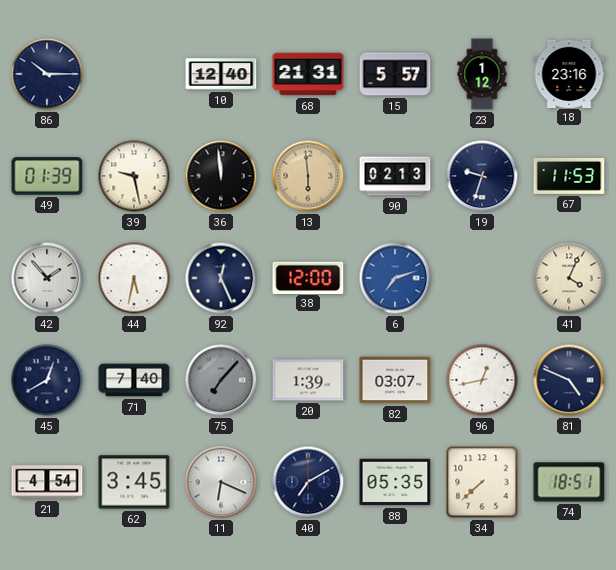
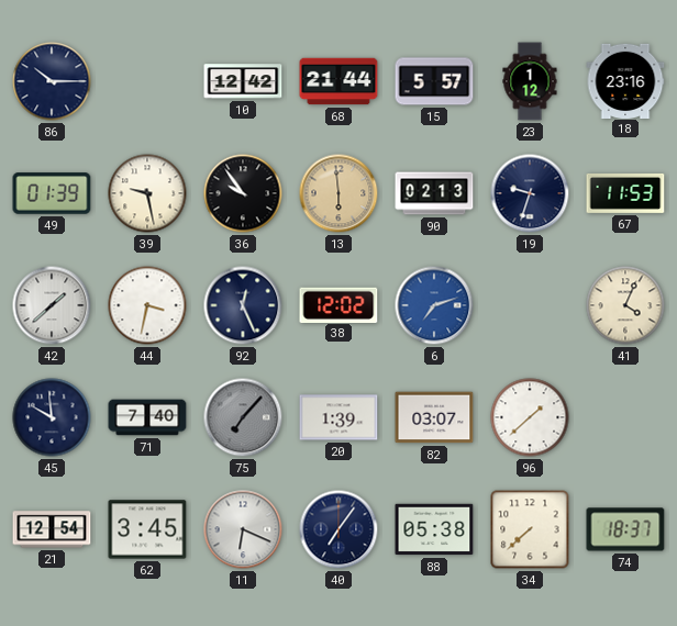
10: 12:40 -> 12:42 (243, 81)
68: 21:31 -> 21:44 (338, 81)
36: 11:59 -> 9:54 (243, 193)
42: 1:53 -> 1:38 (52, 305)
44: 5:32 -> 3:32 (147, 305)
38: 12:00 -> 12:02 (338, 304)
45: 12:40 -> 9:59 (52, 417)
96: 12:43 -> 1:38 (530, 417)
81: 4:49 -> none (569, 380)
21: 4:54 -> 12:54 (52, 529)
40: 7:10 -> 7:06 (338, 529)
88: 05:35 -> 05:38 (434, 529)
74: 18:51 -> 18:37 (625, 529)
